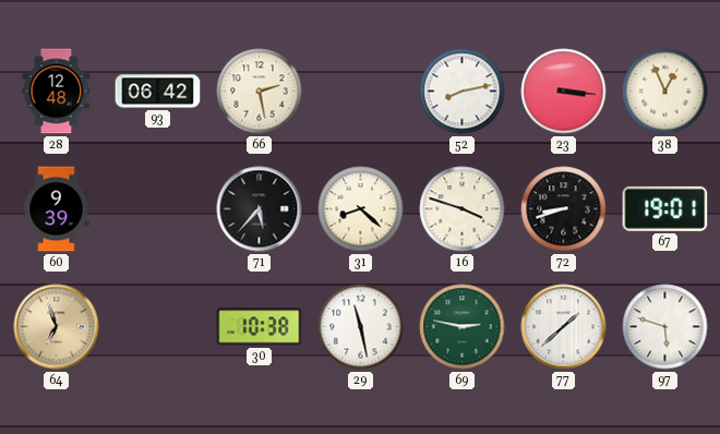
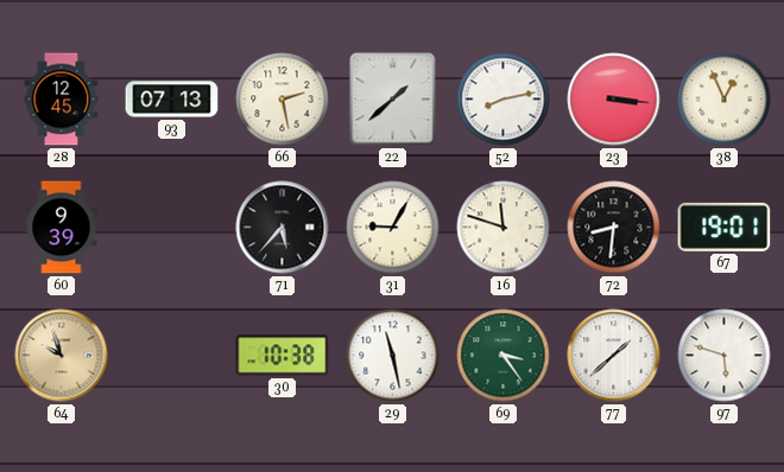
28: 12:48 -> 12:45 (62, 100)
93: 06:42 -> 07:13 (172, 100)
22: none -> 1:38 (393, 100)
31: 8:22 -> 9:05 (393, 228)
16: 3:48 -> 11:48 (504, 228)
72: 8:42 -> 8:31 (614, 228)
64: 6:57 -> 9:57 (62, 356)
69: 2:47 -> 3:24 (504, 356)
